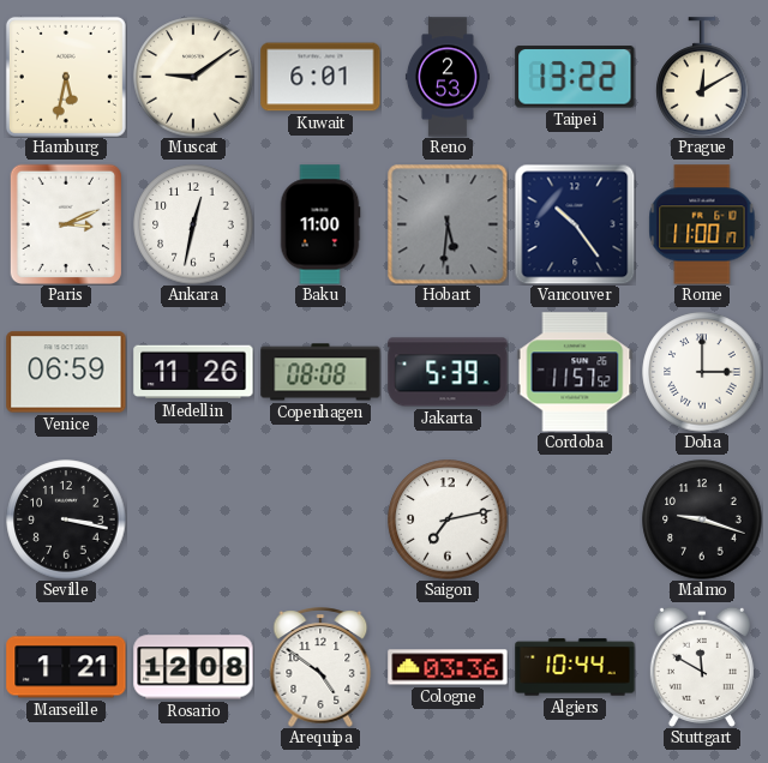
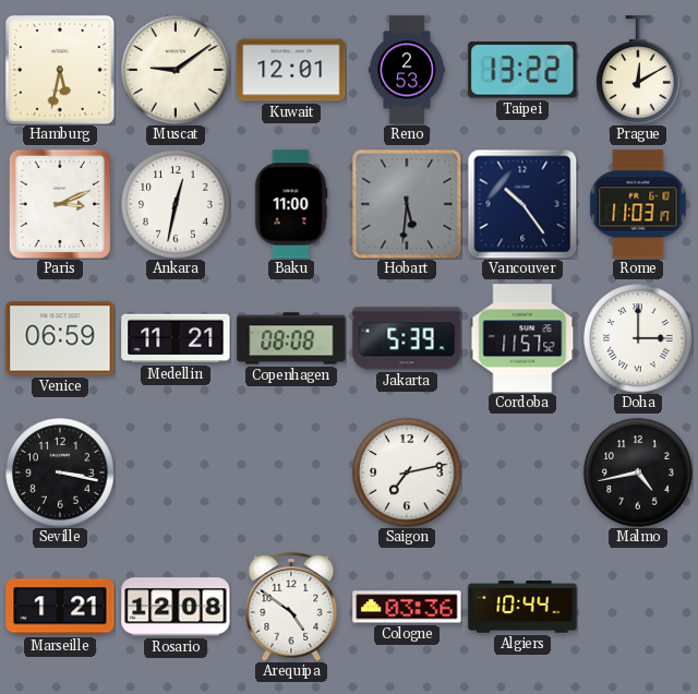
Kuwait: 6:01 -> 12:01 (291, 70)
Rome: 11:00 -> 11:03 (638, 204)
Medellin: 11:26 -> 11:21 (176, 338)
Malmo: 9:18 -> 4:43 (638, 472)
Stuttgart: 11:50 -> none (702, 666)
